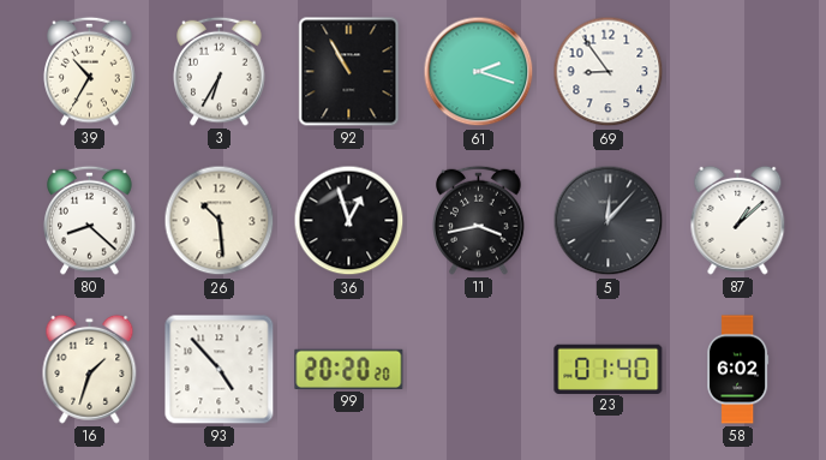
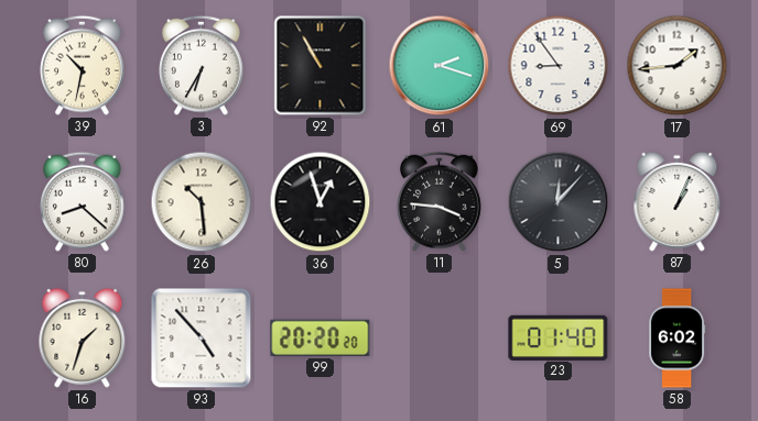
39: 10:35 -> 10:32 (83, 65)
17: none -> 1:44 (678, 66)
11: 3:43 -> 3:46 (440, 201)
87: 1:08 -> 1:04 (678, 201)
